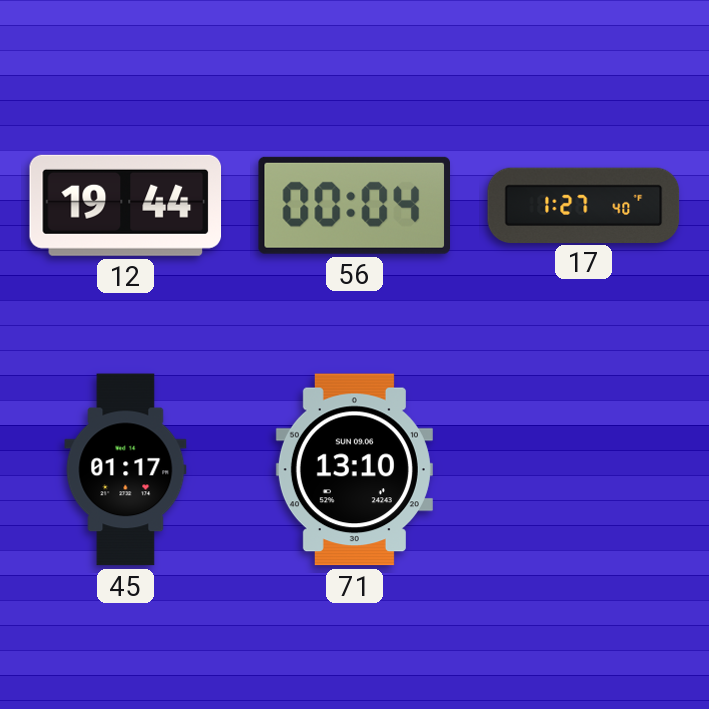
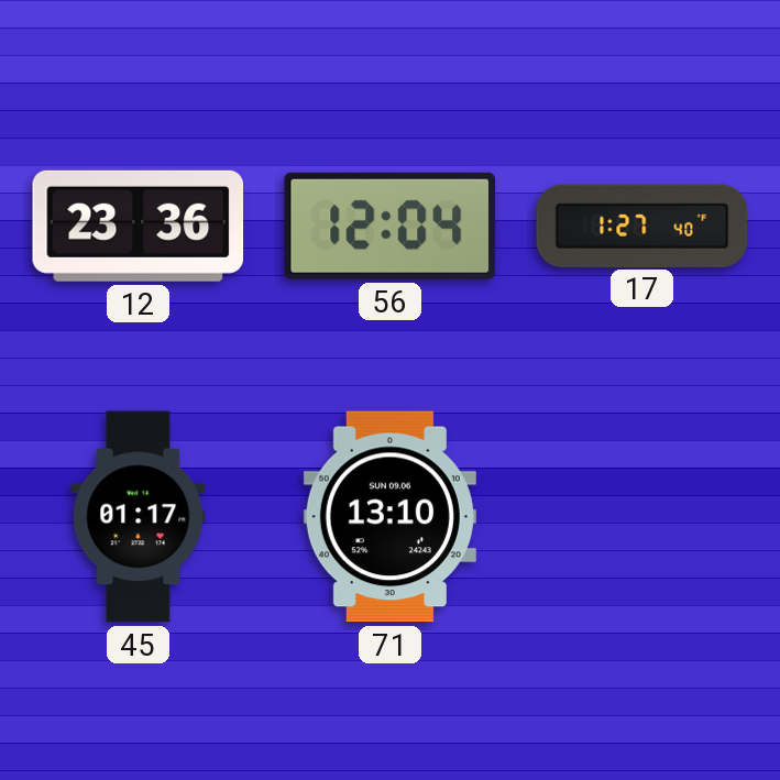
12: 19:44 -> 23:36 (139, 226)
56: 00:04 -> 12:04 (389, 226)
